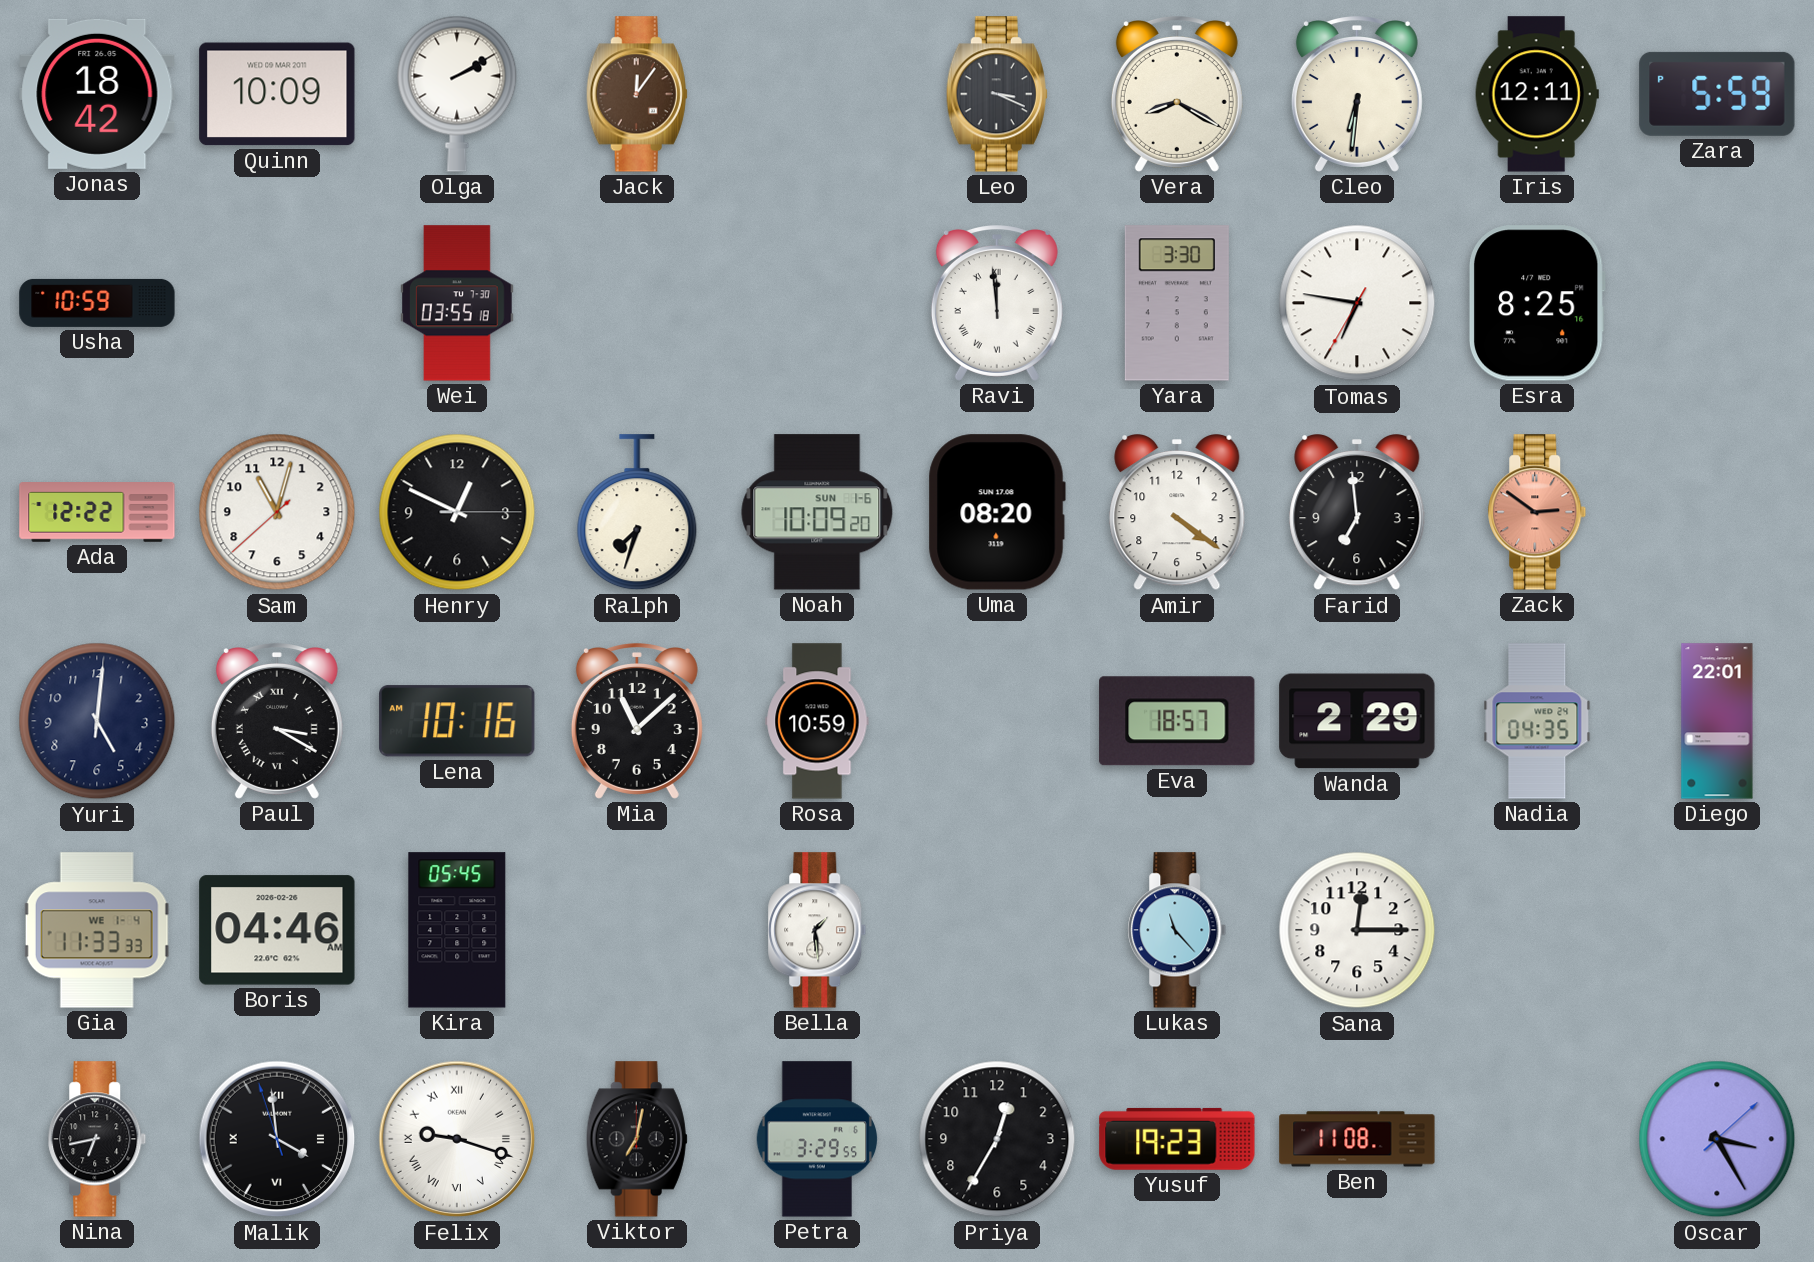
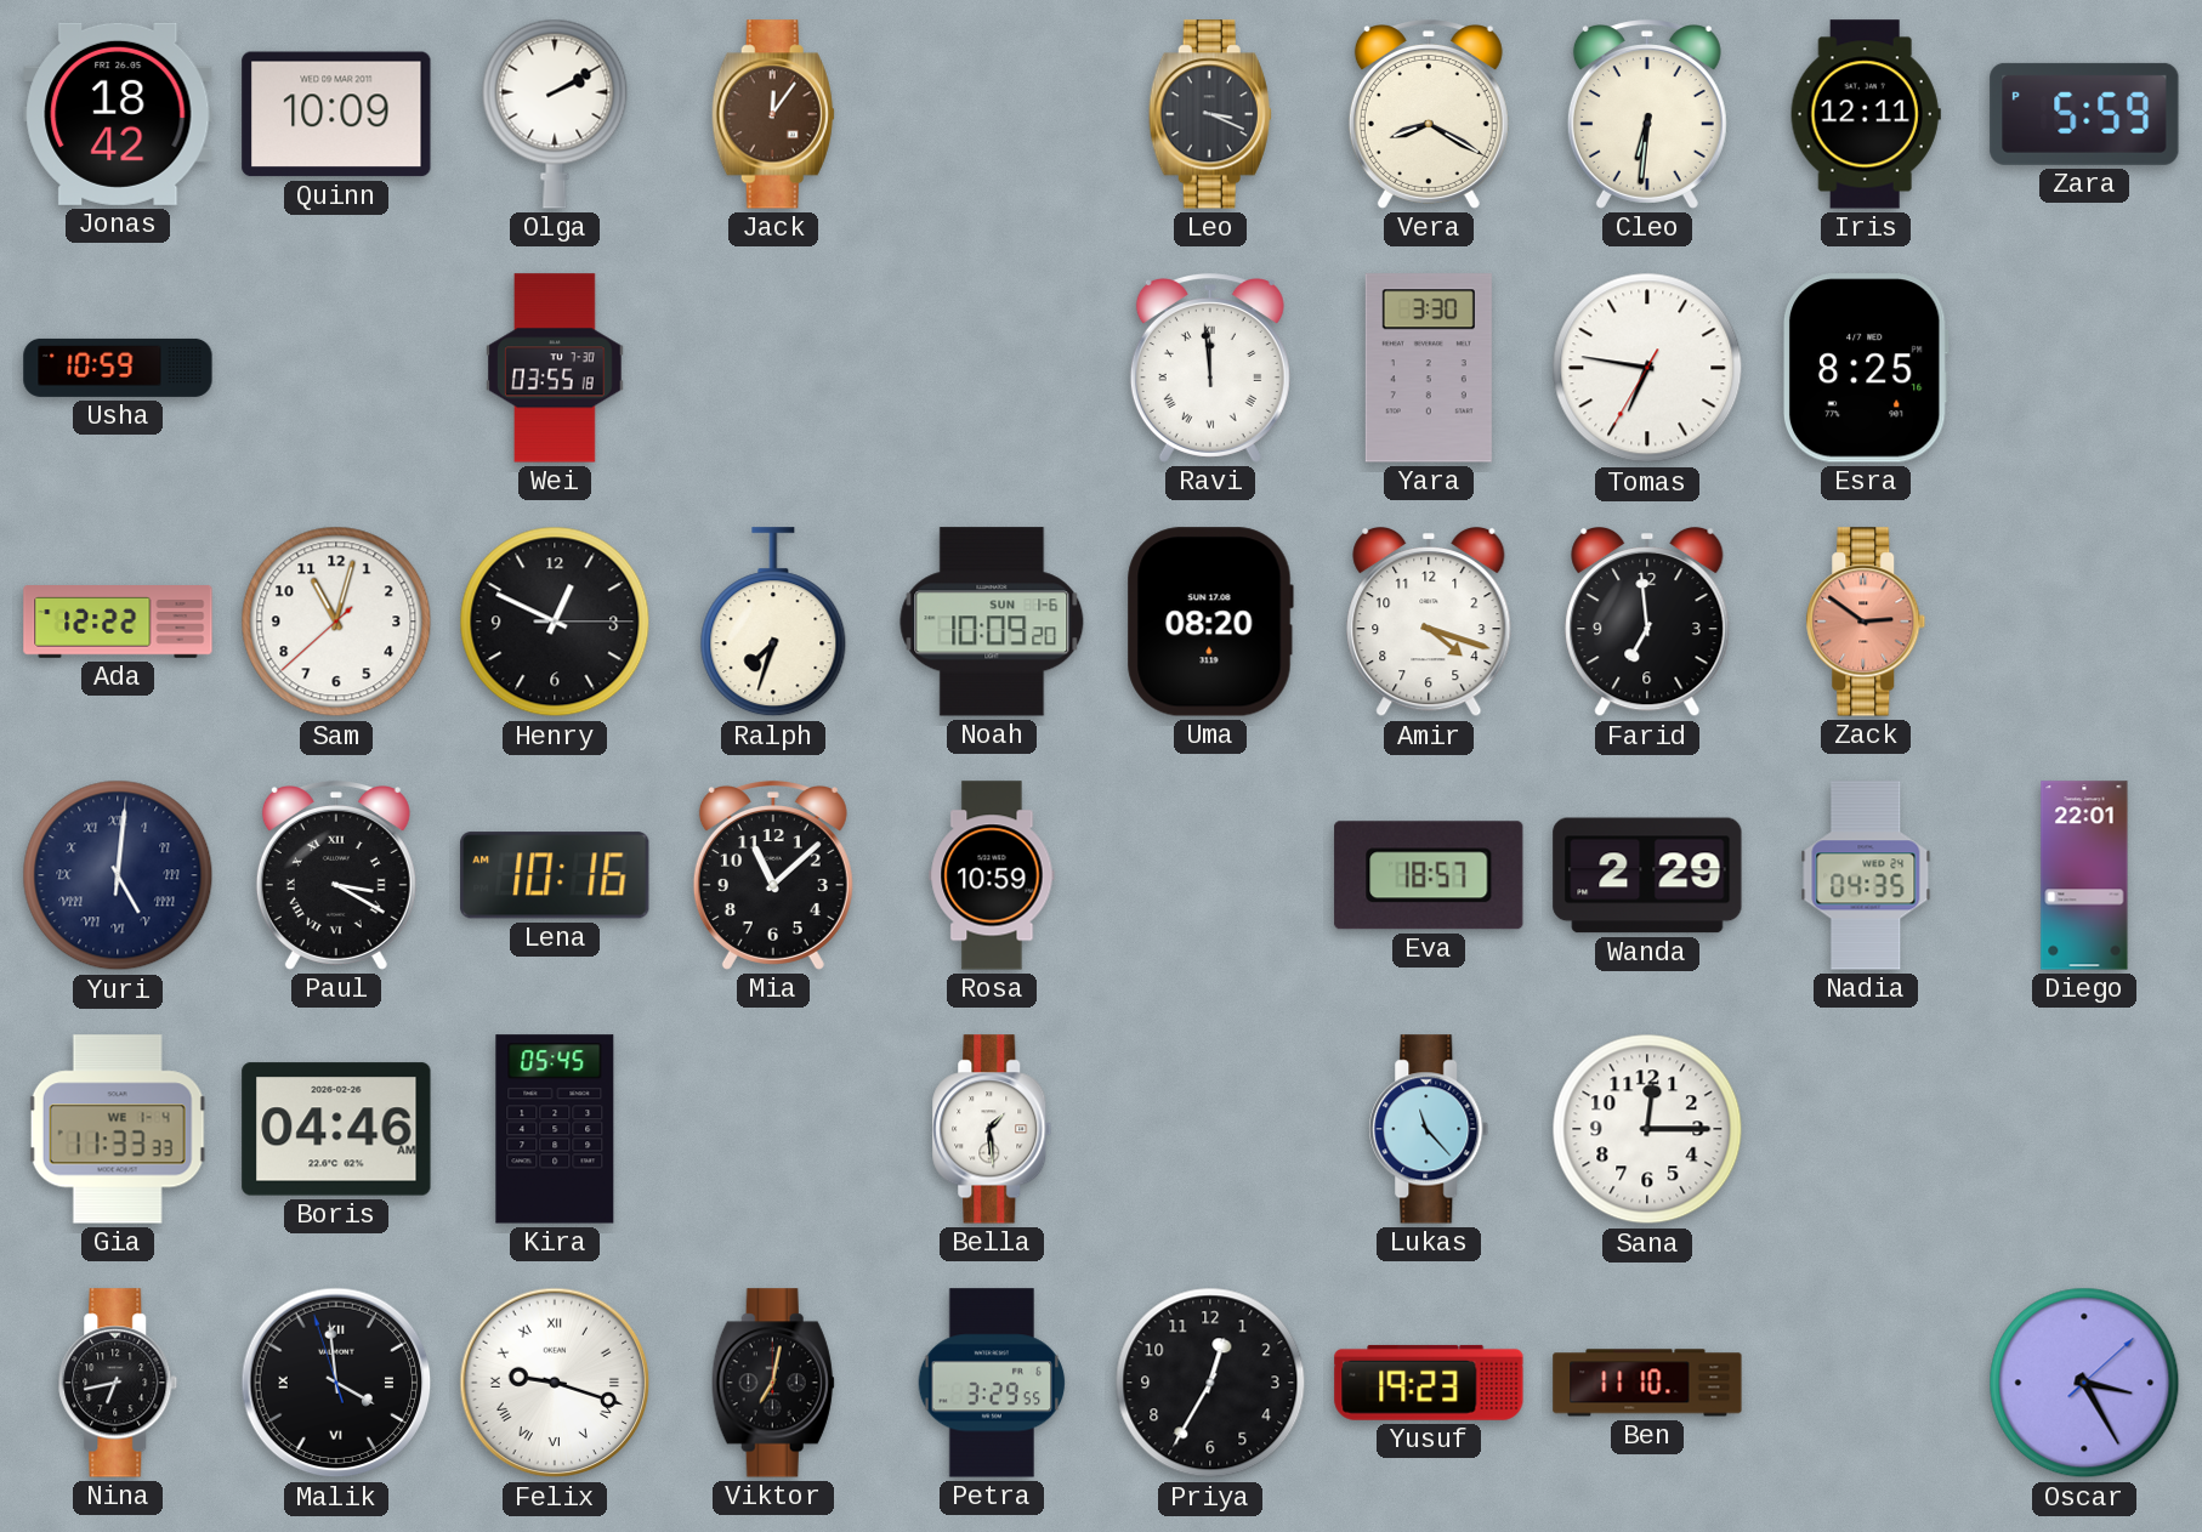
Amir: 4:21 -> 4:18 (1429, 623)
Yuri numerals: Arabic -> Roman (118, 875)
Ben: 11:08 -> 11:10 (1647, 1383)
